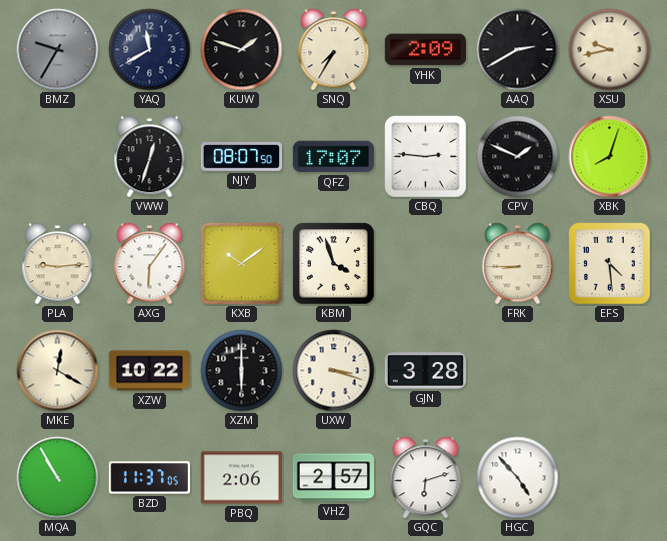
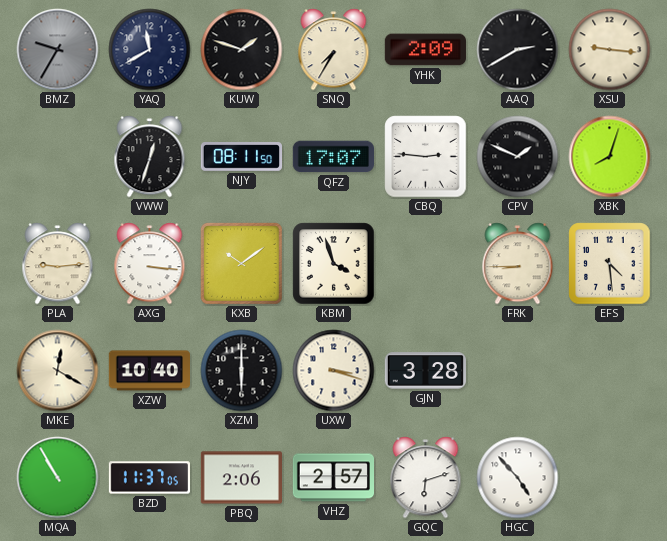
XSU: 9:43 -> 9:16 (610, 50)
NJY: 08:07 -> 08:11 (241, 157)
AXG: 6:06 -> 3:16 (150, 264)
XZW: 10:22 -> 10:40 (149, 371)
